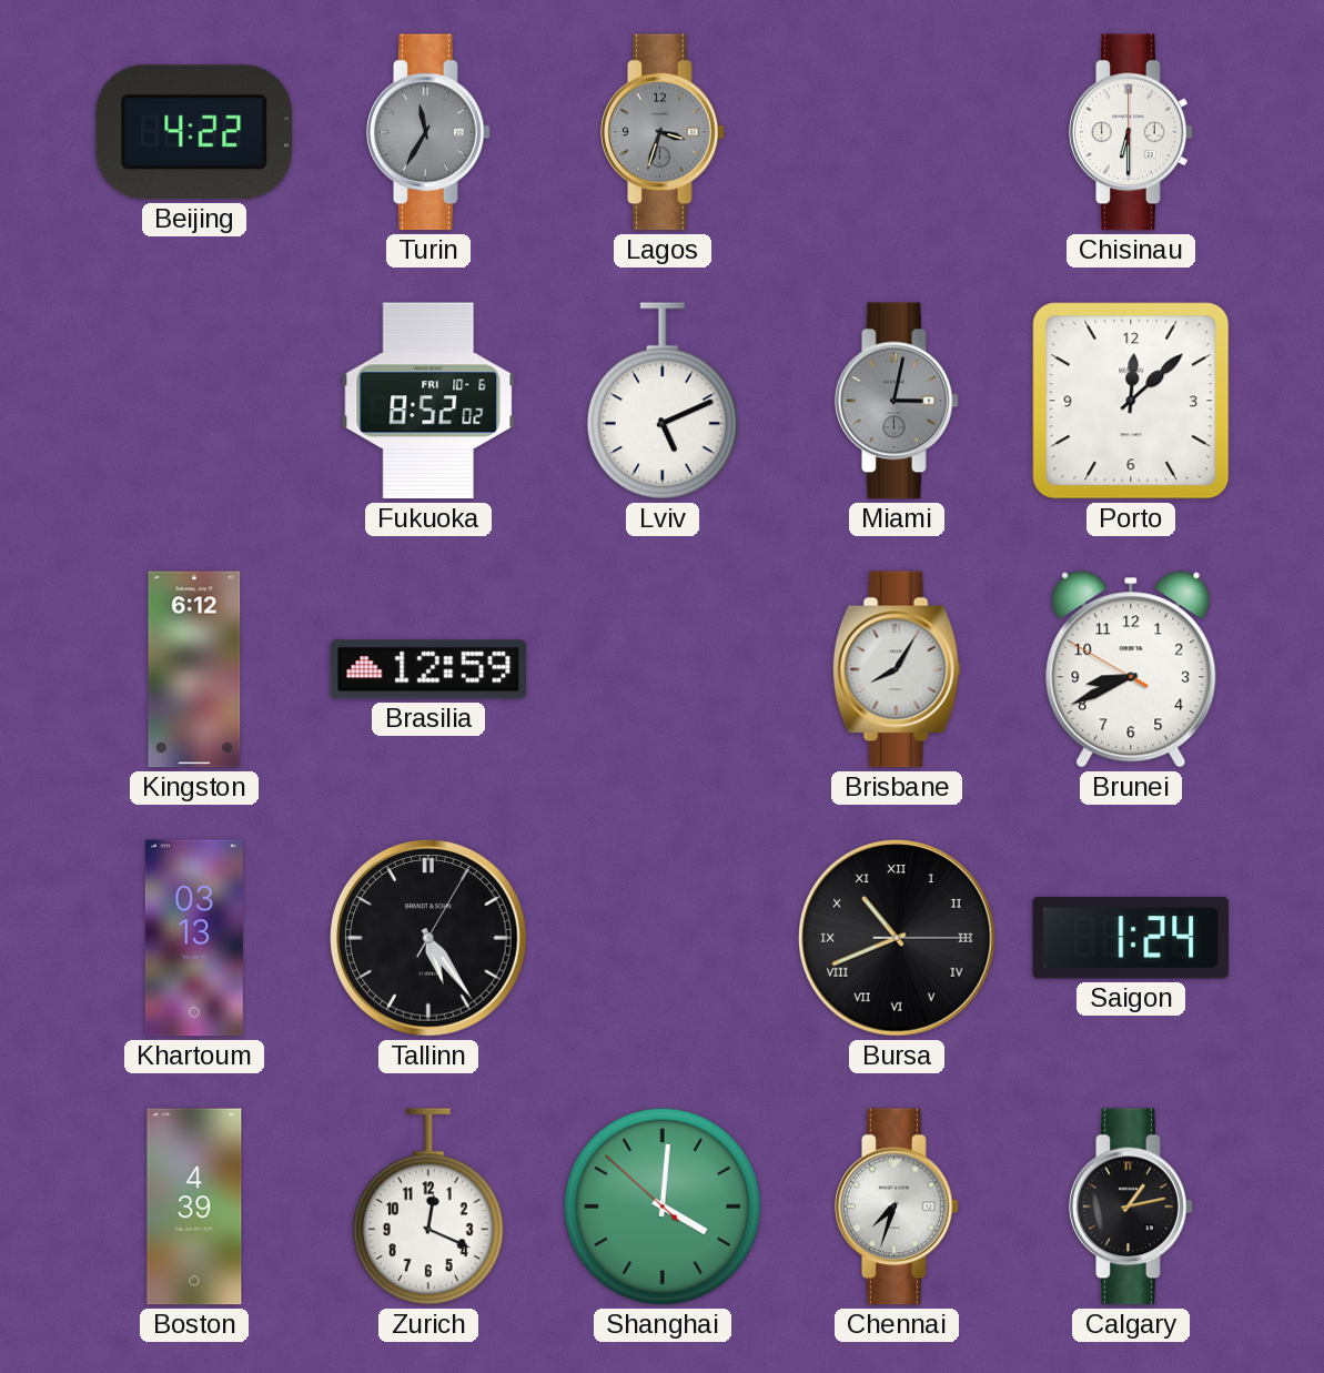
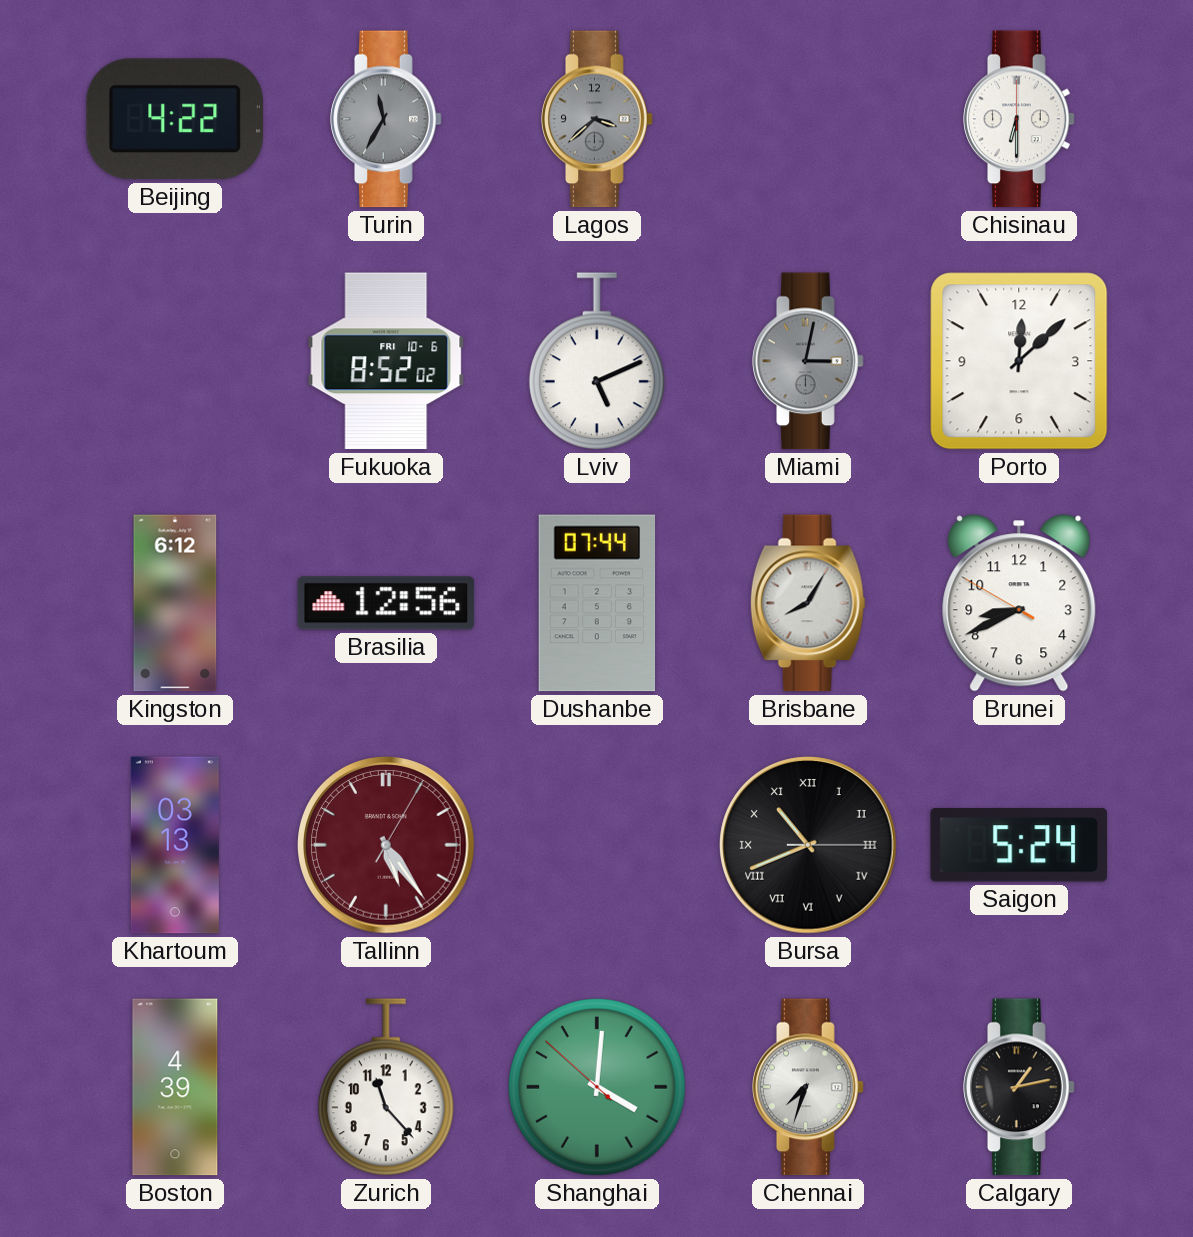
Lagos: 3:33 -> 3:38 (597, 119)
Brasilia: 12:59 -> 12:56 (386, 603)
Dushanbe: none -> 07:44 (597, 603)
Tallinn dial: black -> burgundy (386, 845)
Saigon: 1:24 -> 5:24 (1018, 845)
Zurich: 12:19 -> 11:23 (386, 1087)
